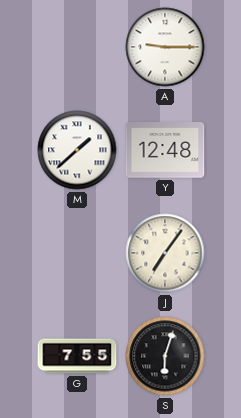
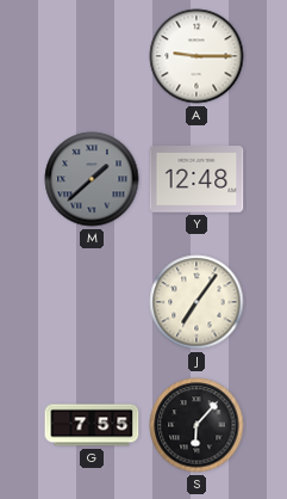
M dial: white -> grey (92, 179)
S: 6:03 -> 6:07 (196, 425)
